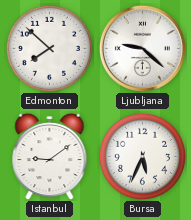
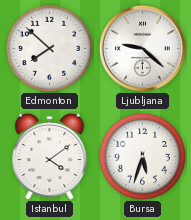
Istanbul: 9:09 -> 4:09 (50, 156)
Bursa: 5:34 -> 5:33 (142, 156)
